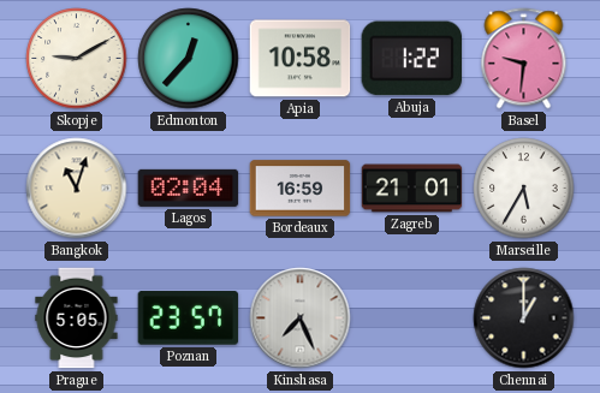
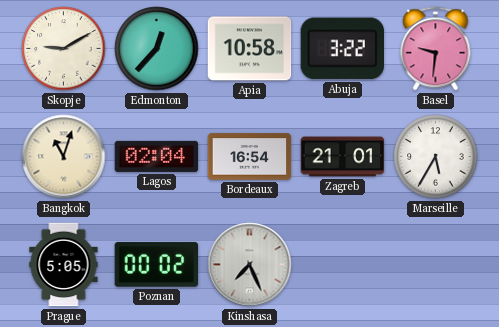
Abuja: 1:22 -> 3:22 (342, 49)
Bordeaux: 16:59 -> 16:54 (250, 157)
Poznan: 23:57 -> 00:02 (157, 265)
Chennai: 1:00 -> none (524, 318)
